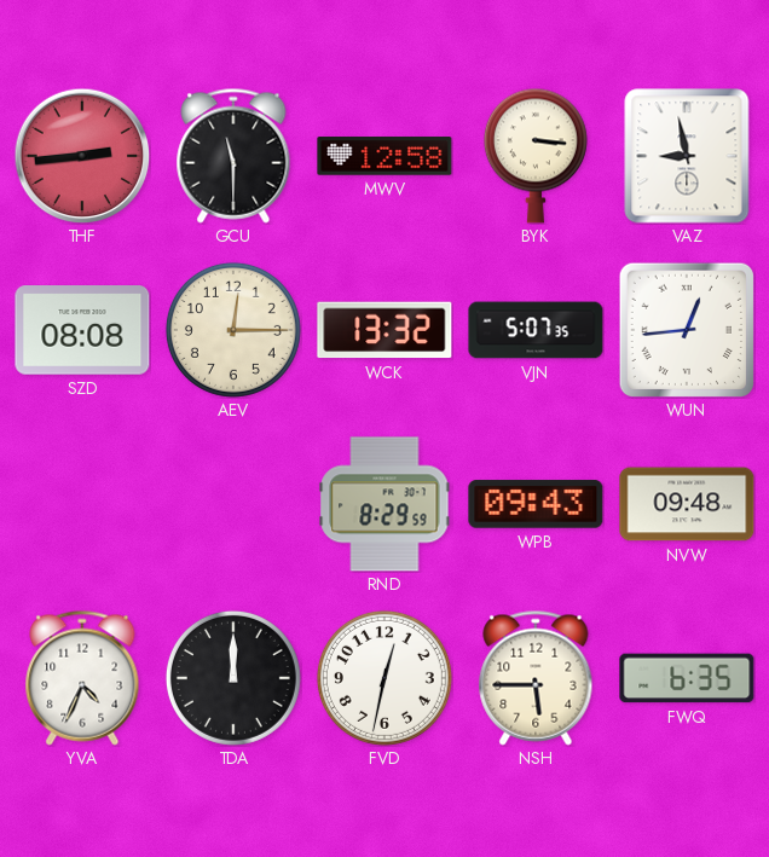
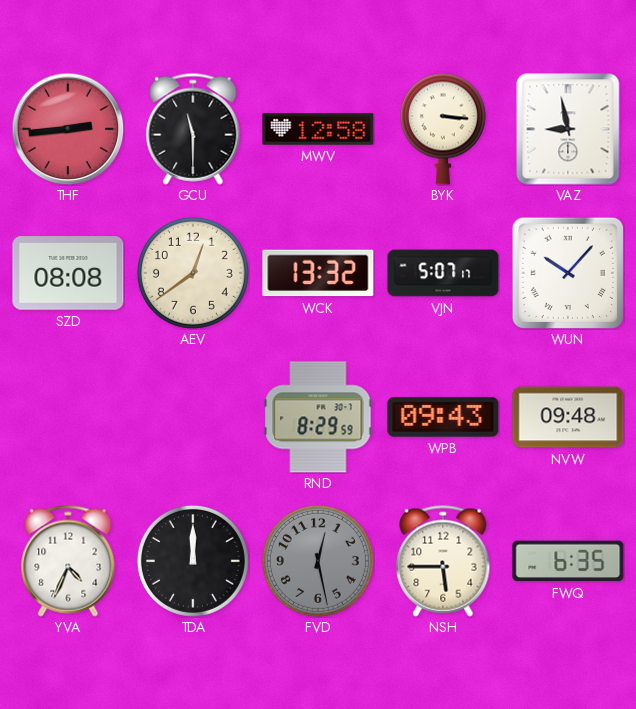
AEV: 12:15 -> 12:39 (193, 273)
VJN: 5:07:35 -> 5:07:17 (443, 273)
WUN: 12:44 -> 10:07 (568, 273)
FVD: 12:32 -> 12:28 (318, 561)
FVD dial: white -> grey (318, 561)
